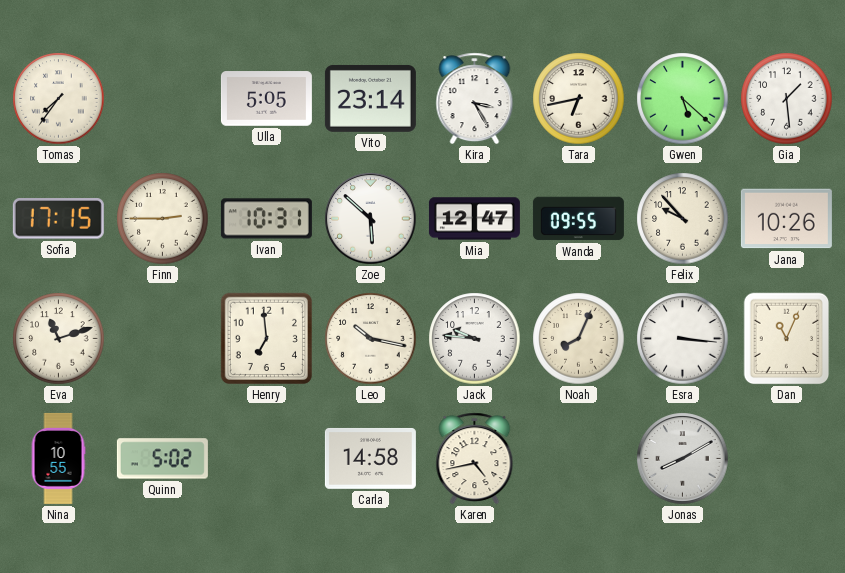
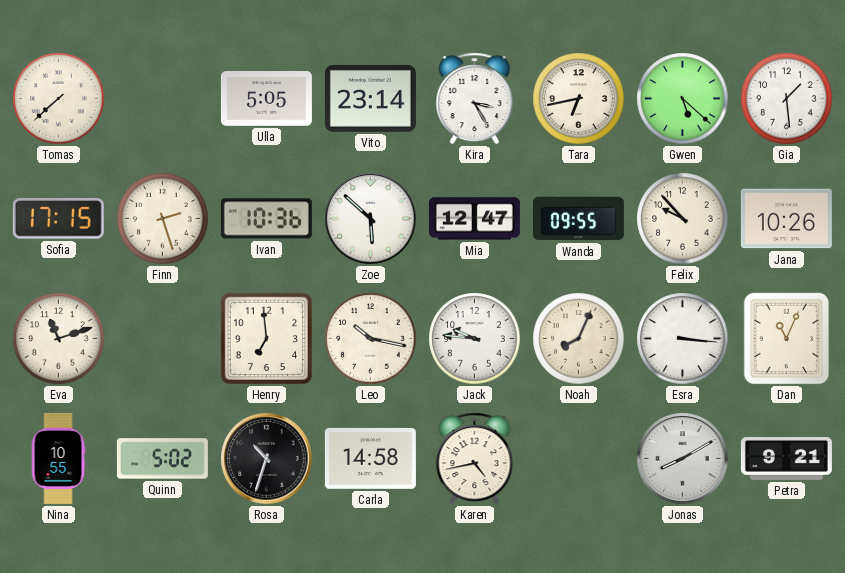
Tomas: 7:36 -> 7:38 (59, 99)
Finn: 2:45 -> 2:27 (163, 219)
Ivan: 10:31 -> 10:36 (266, 219)
Rosa: none -> 10:33 (267, 459)
Petra: none -> 9:21 (786, 459)
